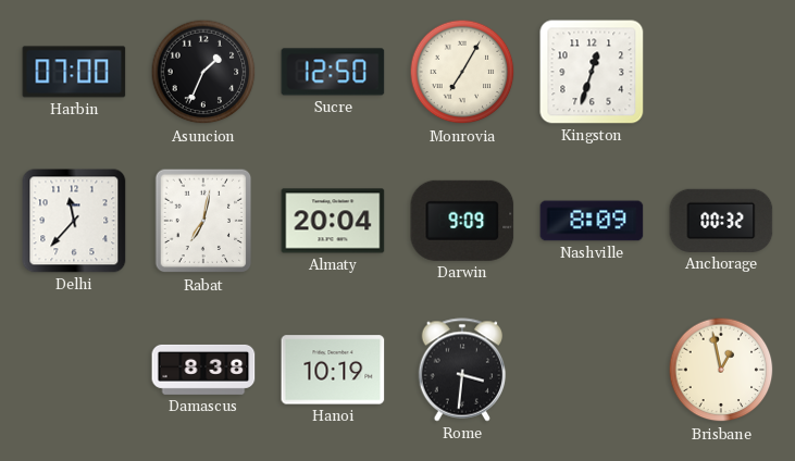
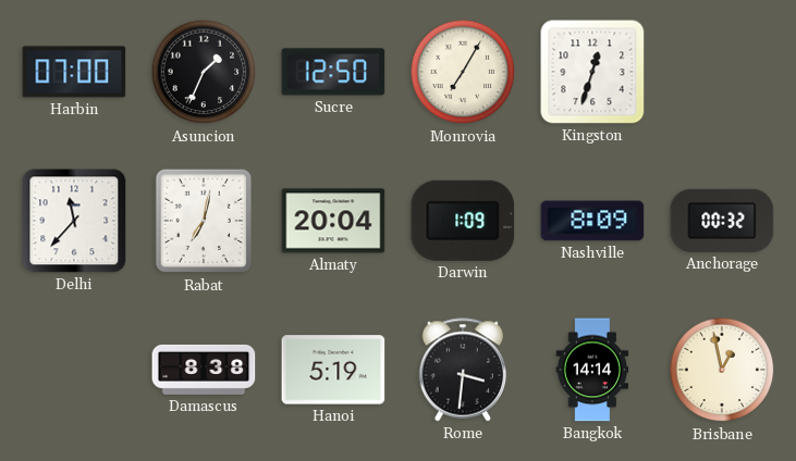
Darwin: 9:09 -> 1:09 (463, 221)
Hanoi: 10:19 -> 5:19 (333, 370)
Bangkok: none -> 14:14 (592, 370)
